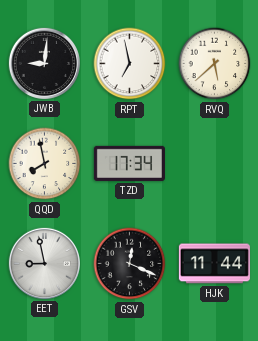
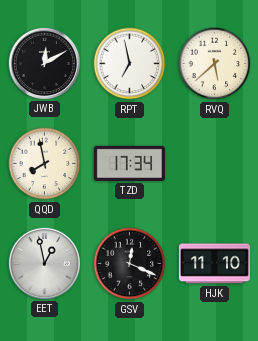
JWB: 9:01 -> 12:10 (44, 63)
EET: 8:58 -> 12:58 (44, 263)
HJK: 11:44 -> 11:10 (214, 264)
